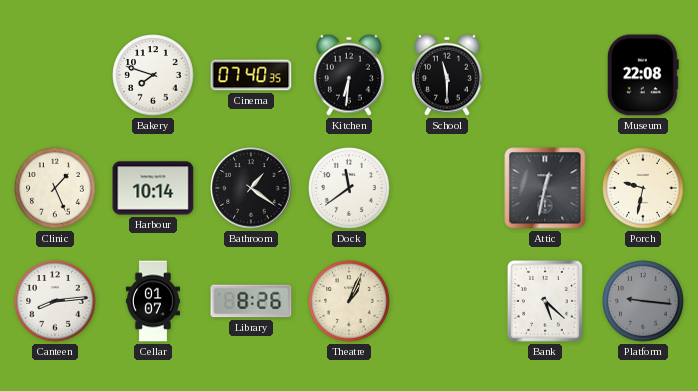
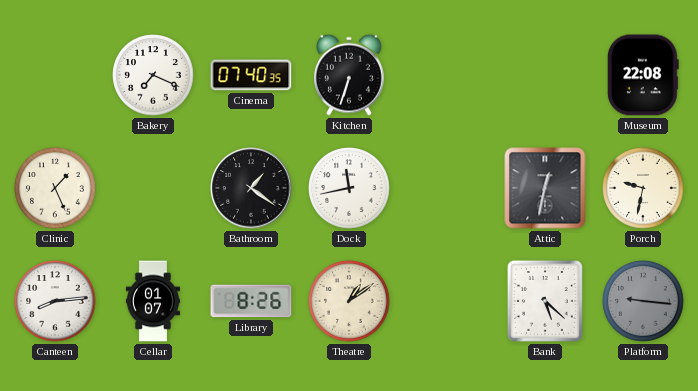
Bakery: 7:48 -> 7:19 (153, 75)
Kitchen: 6:31 -> 6:33 (350, 75)
School: 11:30 -> none (448, 75)
Harbour: 10:14 -> none (153, 188)
Dock: 11:39 -> 11:43 (349, 188)
Theatre: 1:04 -> 1:09 (349, 301)
